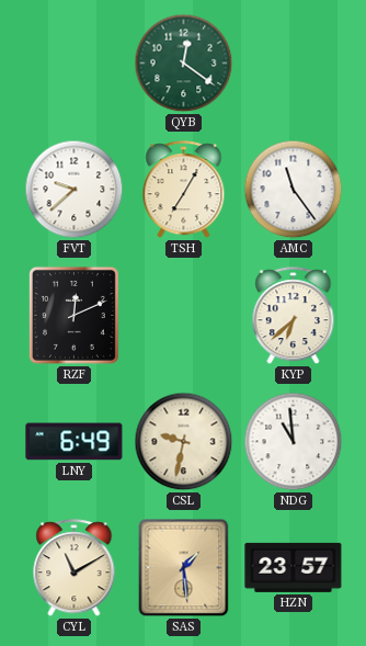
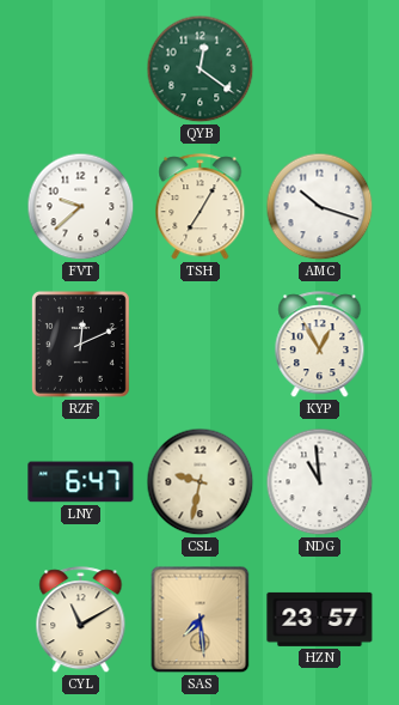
AMC: 11:24 -> 10:18 (320, 207)
KYP: 6:38 -> 12:55 (320, 345)
LNY: 6:49 -> 6:47 (81, 482)
SAS: 1:29 -> 7:29 (201, 620)
